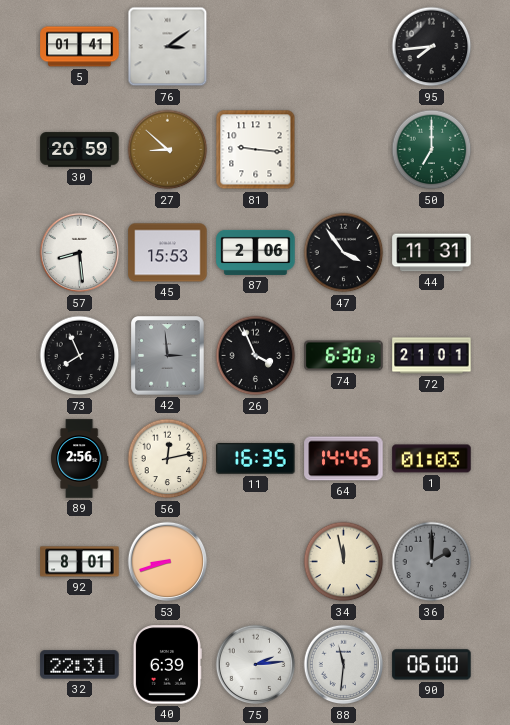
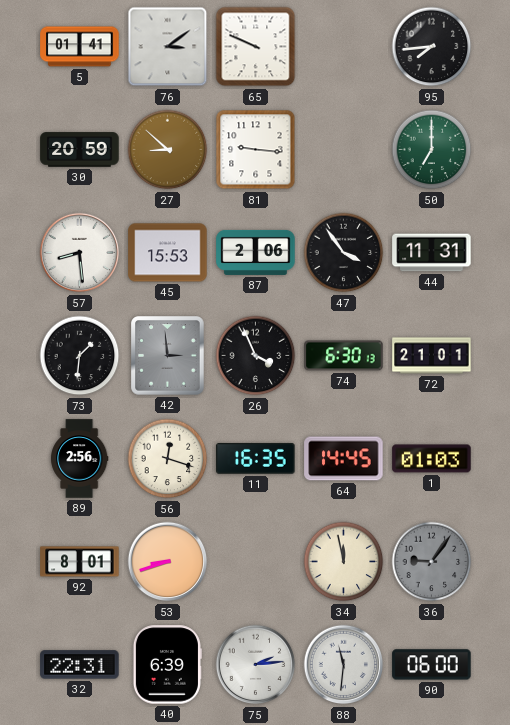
65: none -> 9:49 (256, 47)
73: 7:56 -> 1:31 (80, 356)
56: 12:13 -> 12:18 (168, 459)
36: 2:00 -> 9:06 (432, 562)
